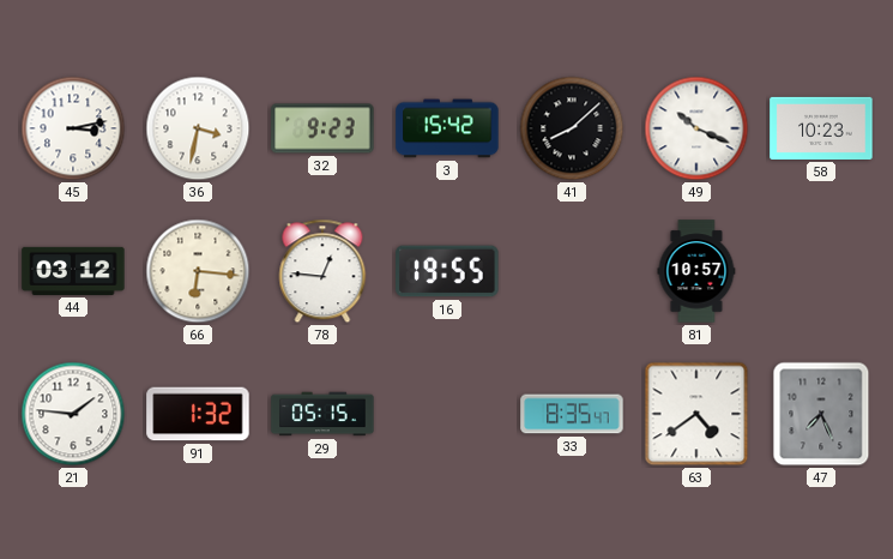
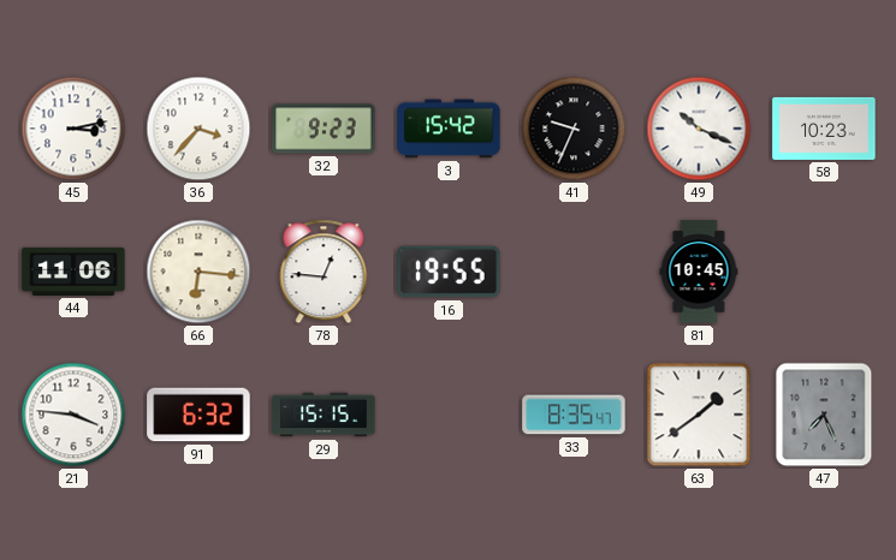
36: 3:32 -> 3:37 (198, 129)
41: 8:08 -> 9:34 (574, 129)
44: 03:12 -> 11:06 (73, 272)
81: 10:57 -> 10:45 (699, 272)
21: 1:46 -> 3:46 (73, 415)
91: 1:32 -> 6:32 (198, 415)
29: 05:15 -> 15:15 (324, 415)
63: 4:39 -> 1:39 (699, 415)
